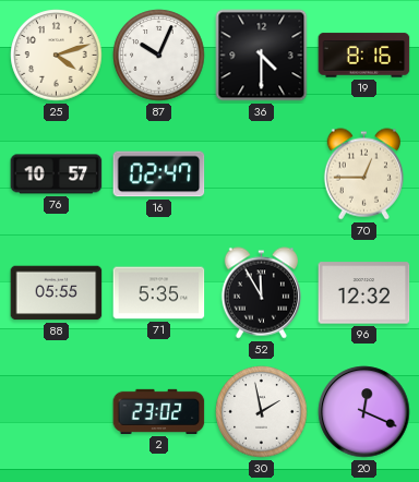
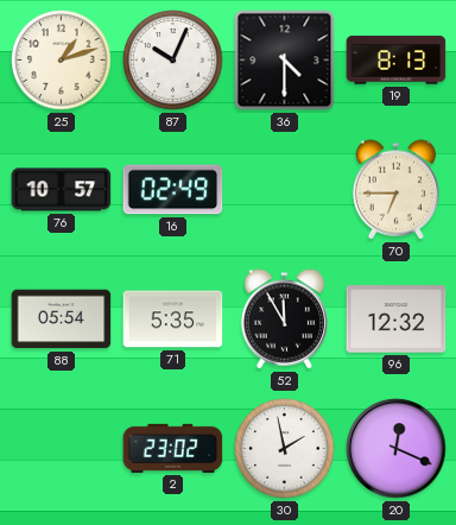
25: 4:12 -> 1:12 (62, 61)
19: 8:16 -> 8:13 (397, 61)
16: 02:47 -> 02:49 (173, 190)
70: 12:45 -> 6:45 (395, 190)
88: 05:55 -> 05:54 (62, 320)
